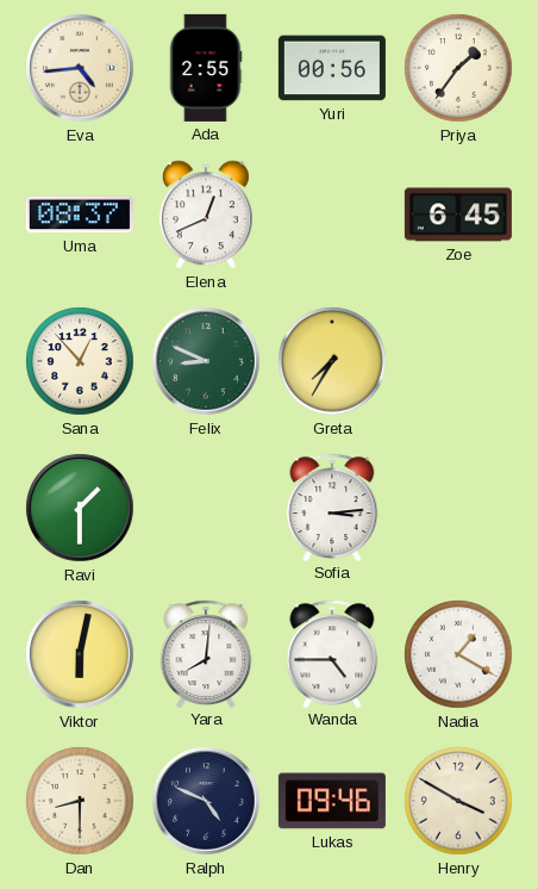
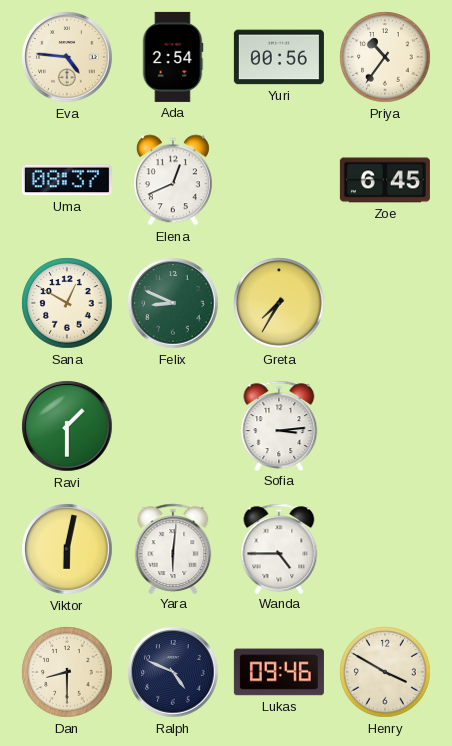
Eva: 4:44 -> 4:46 (67, 57)
Ada: 2:55 -> 2:54 (173, 57)
Priya: 1:36 -> 10:36 (385, 57)
Sana: 12:53 -> 12:50 (67, 303)
Yara: 8:01 -> 6:01 (173, 548)
Nadia: 1:20 -> none (458, 654)
